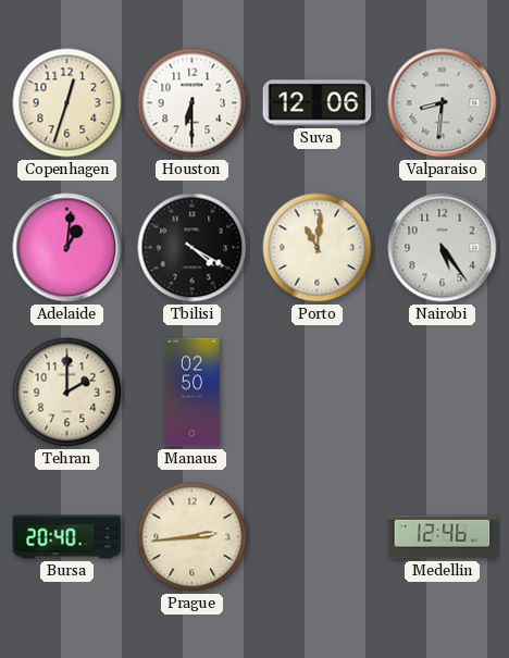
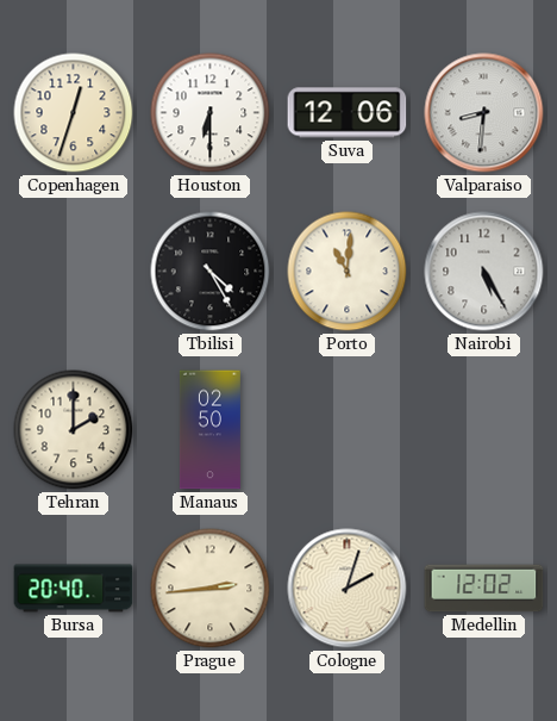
Adelaide: 1:01 -> none (67, 248)
Tbilisi: 4:20 -> 4:25 (211, 272)
Nairobi: 5:24 -> 5:25 (484, 272)
Cologne: none -> 2:03 (348, 589)
Medellin: 12:46 -> 12:02 (484, 589)
